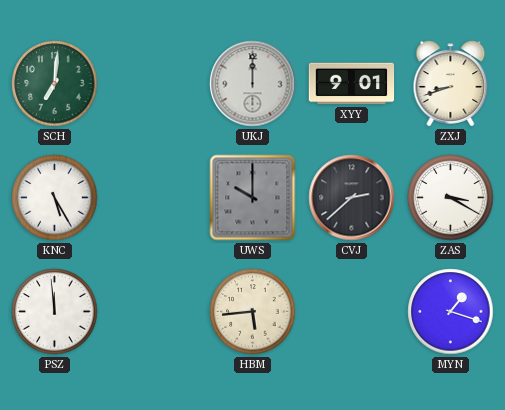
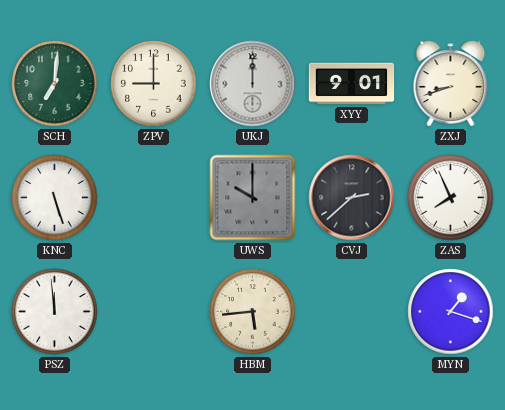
ZPV: none -> 9:00 (154, 84)
KNC: 5:25 -> 5:27 (55, 198)
ZAS: 3:20 -> 7:56 (451, 198)
